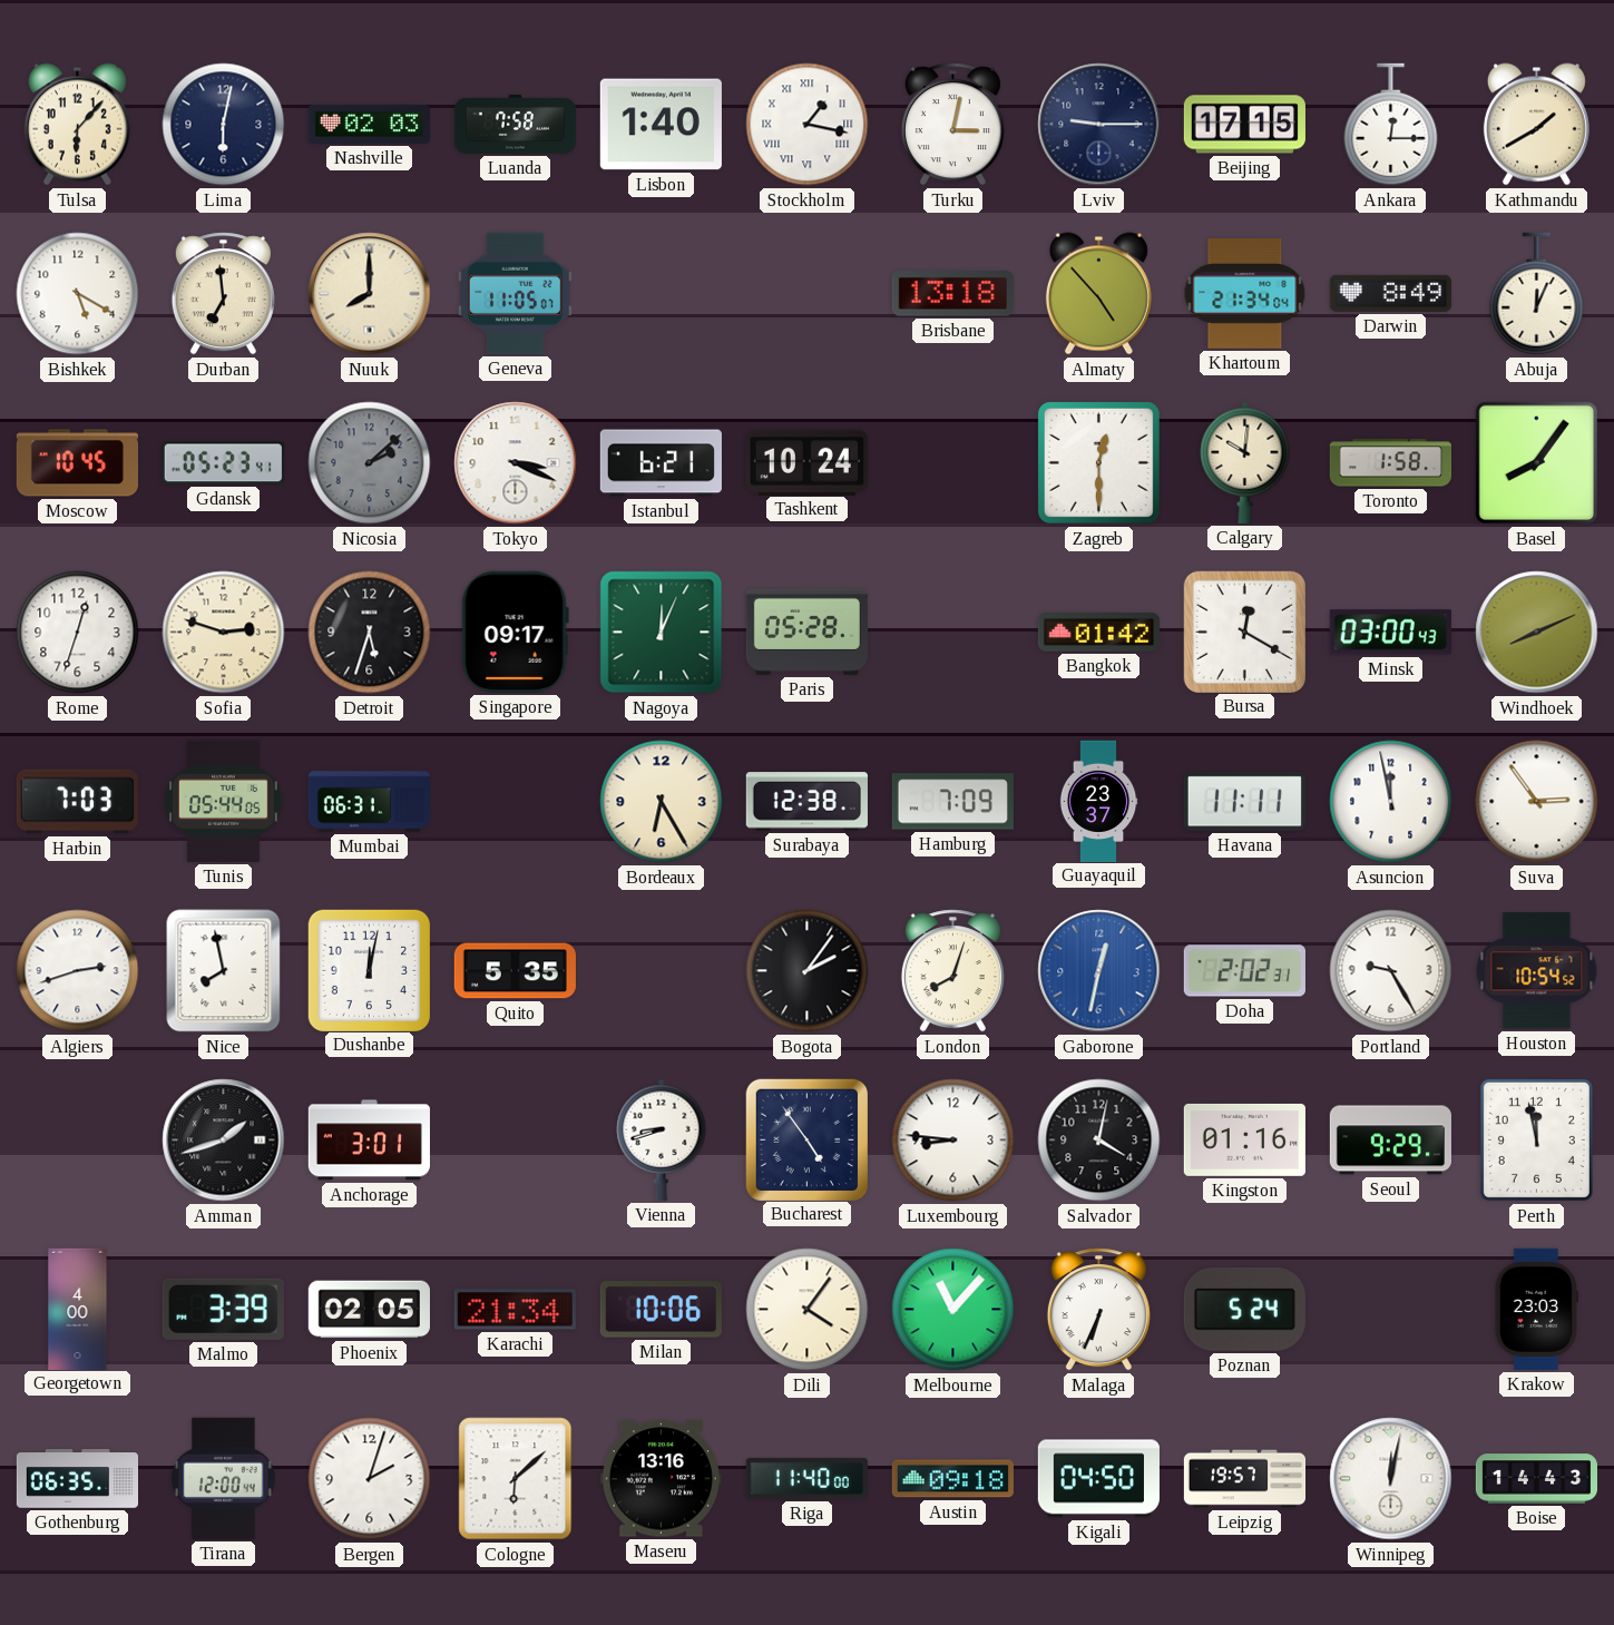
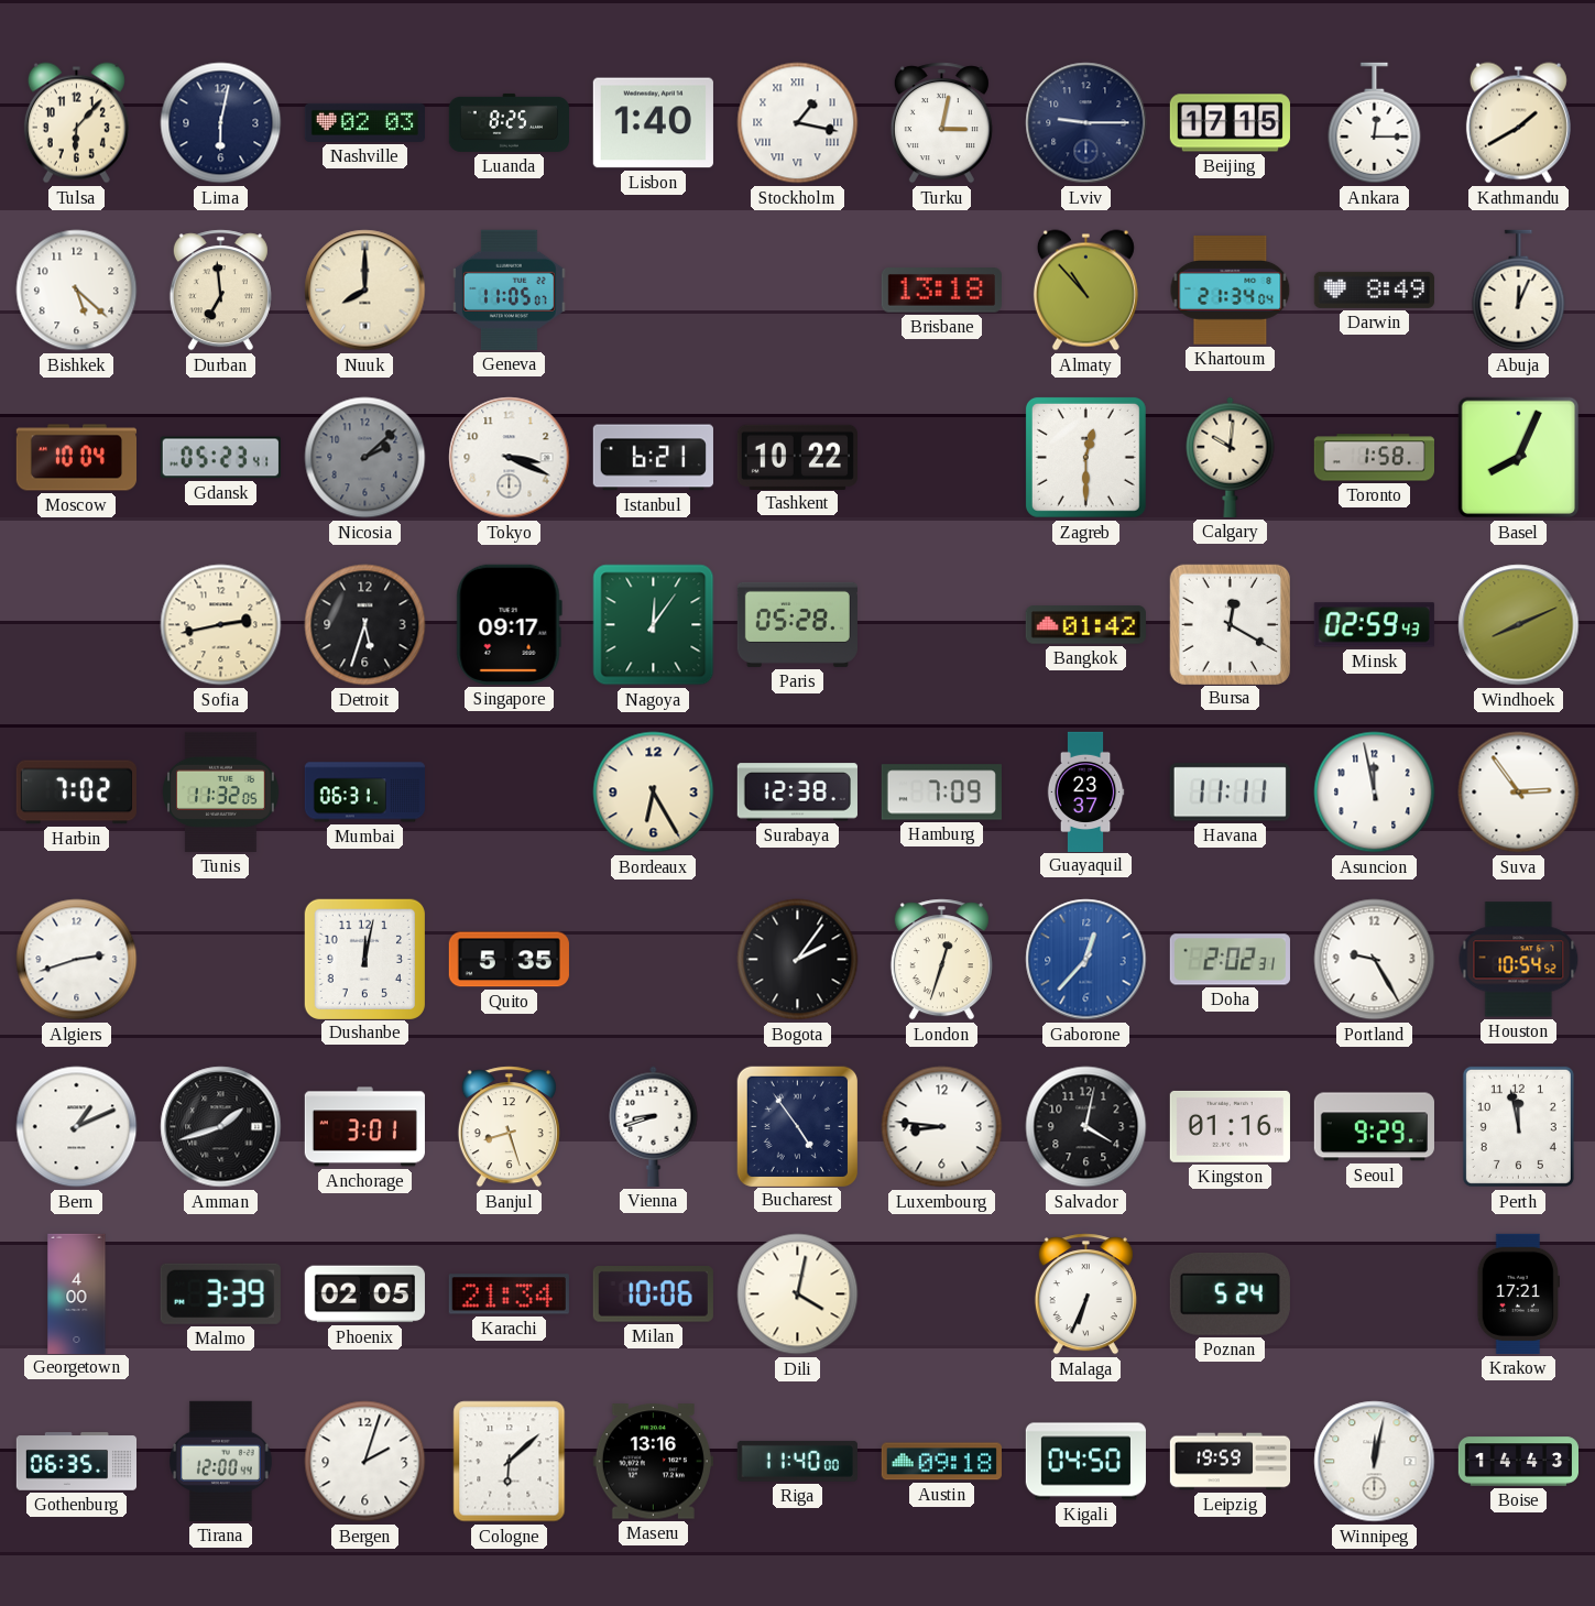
Luanda: 7:58 -> 8:25 (509, 122)
Bishkek: 5:20 -> 5:22 (77, 291)
Almaty: 4:53 -> 10:53 (1085, 291)
Moscow: 10:45 -> 10:04 (76, 458)
Tashkent: 10:24 -> 10:22 (797, 457)
Basel: 8:06 -> 8:04 (1519, 458)
Rome: 12:33 -> none (78, 633)
Sofia: 2:48 -> 2:43 (221, 625)
Nagoya: 12:04 -> 12:06 (654, 625)
Minsk: 03:00 -> 02:59 (1374, 625)
Harbin: 7:03 -> 7:02 (76, 793)
Tunis: 05:44 -> 11:32 (221, 791)
Nice: 7:58 -> none (224, 971)
London: 8:03 -> 12:33 (941, 960)
Gaborone: 12:32 -> 12:37 (1086, 960)
Bern: none -> 1:11 (77, 1127)
Banjul: none -> 8:27 (509, 1127)
Dili: 4:06 -> 4:02 (798, 1294)
Melbourne: 11:07 -> none (953, 1310)
Krakow: 23:03 -> 17:21 (1518, 1293)
Leipzig: 19:57 -> 19:59 (1231, 1462)
